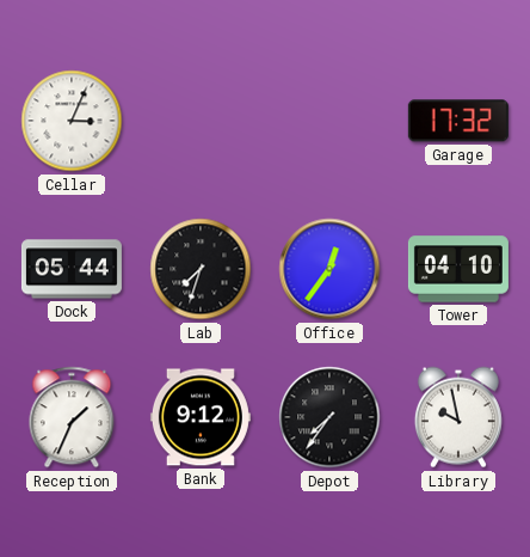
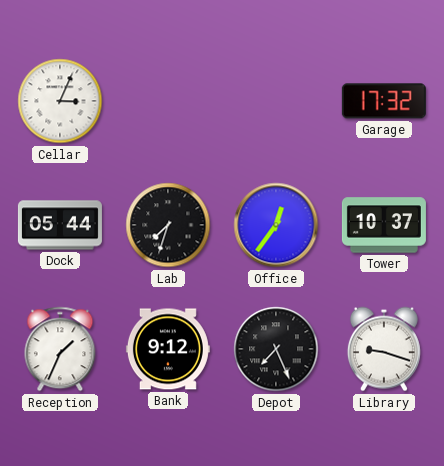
Tower: 04:10 -> 10:37 (384, 225)
Depot: 7:36 -> 7:26 (276, 349)
Library: 9:58 -> 9:18 (384, 349)
